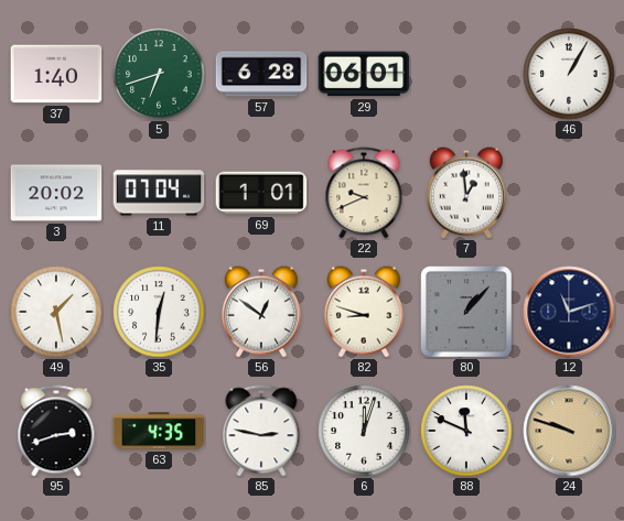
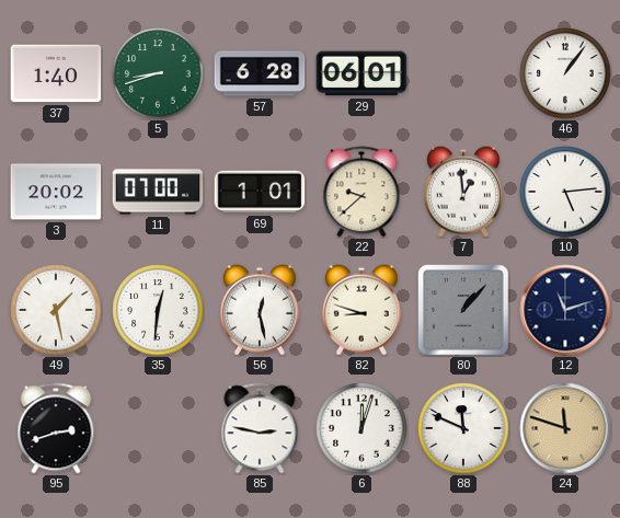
5: 6:42 -> 8:42 (158, 73)
46: 1:05 -> 1:06 (565, 73)
11: 07:04 -> 07:00 (158, 192)
22: 9:41 -> 9:38 (361, 192)
10: none -> 5:14 (565, 192)
56: 12:51 -> 12:28 (260, 310)
63: 4:35 -> none (159, 431)
24: 9:48 -> 11:48 (565, 428)
